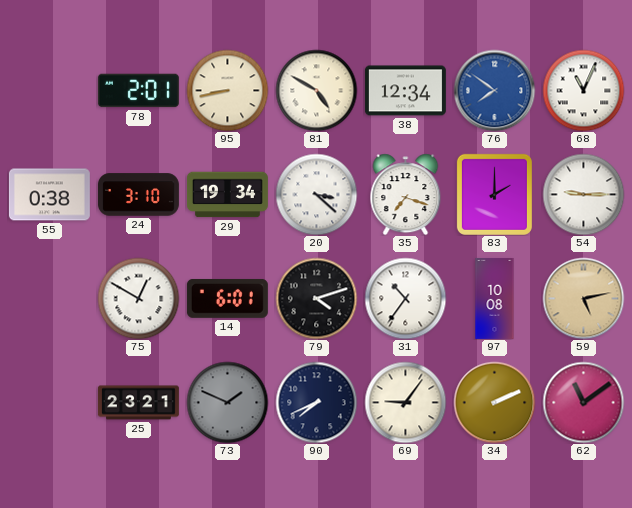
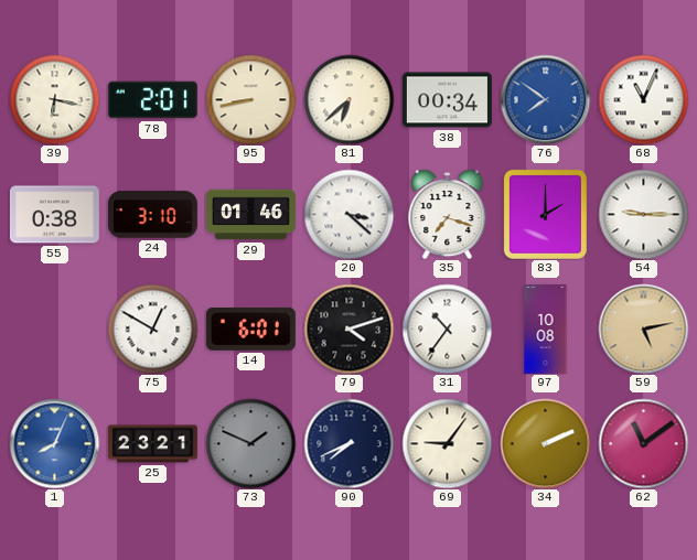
39: none -> 6:17 (54, 99)
81: 4:50 -> 6:38 (349, 99)
38: 12:34 -> 00:34 (447, 100)
29: 19:34 -> 01:46 (250, 215)
1: none -> 8:04 (54, 443)
